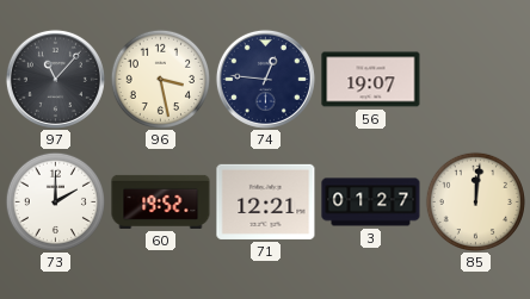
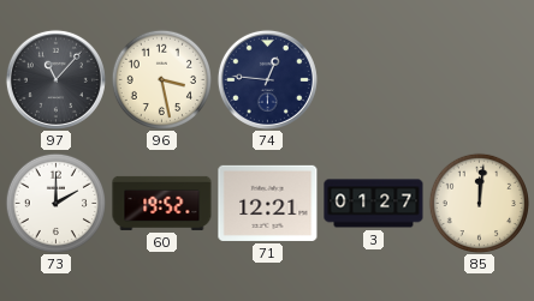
56: 19:07 -> none (371, 80)
